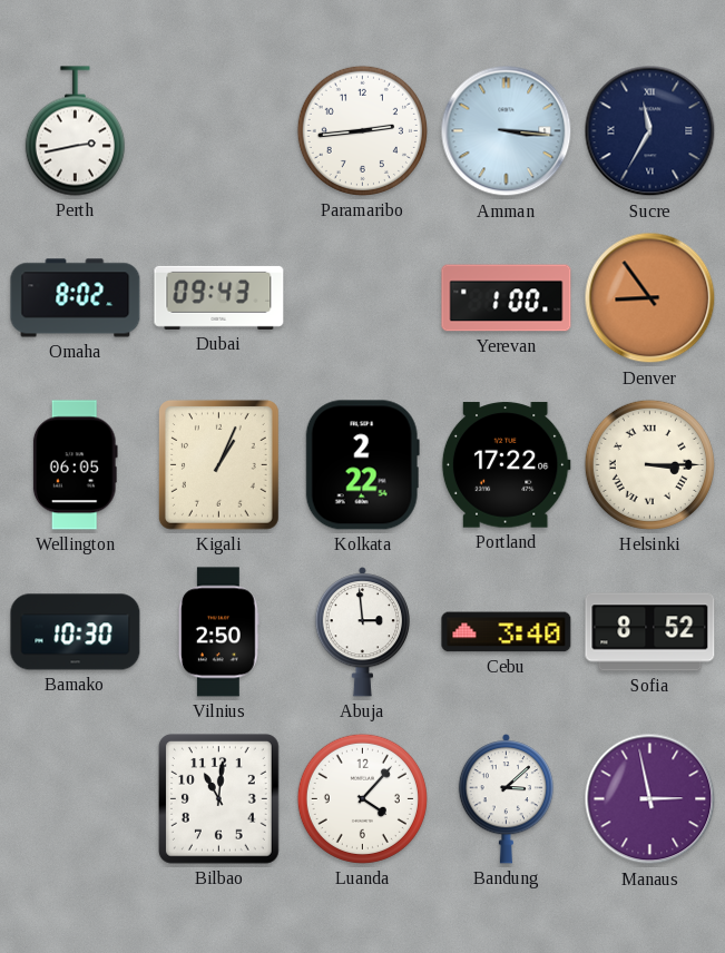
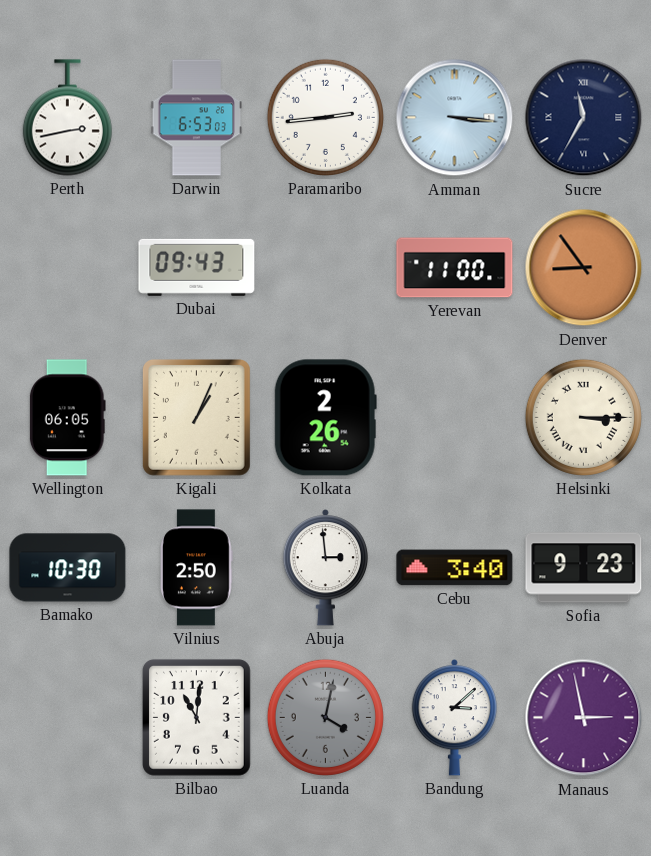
Darwin: none -> 6:53 (197, 118)
Omaha: 8:02 -> none (76, 298)
Yerevan: 1:00 -> 11:00 (455, 268)
Kolkata: 2:22 -> 2:26 (325, 418)
Portland: 17:22 -> none (506, 465)
Sofia: 8:52 -> 9:23 (584, 568)
Luanda: 4:07 -> 4:02 (325, 717)
Luanda dial: white -> grey (325, 717)
